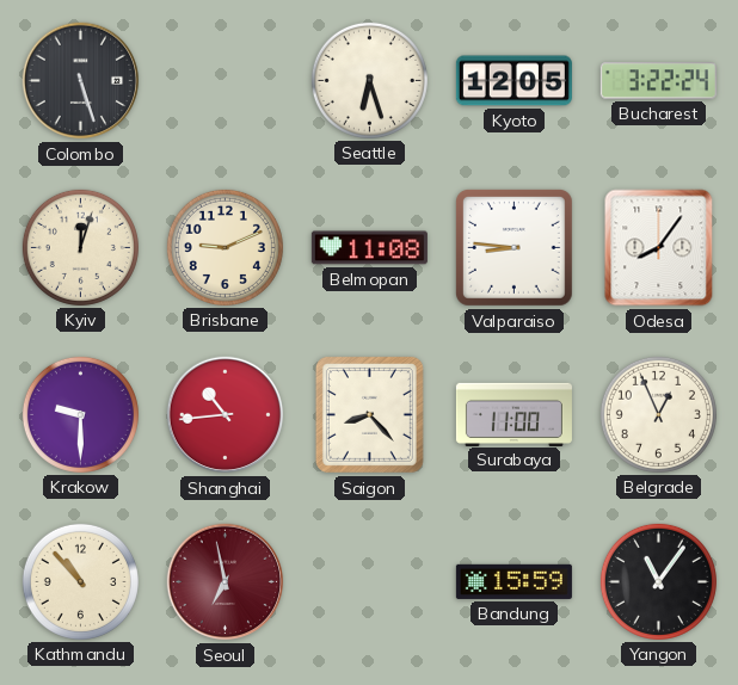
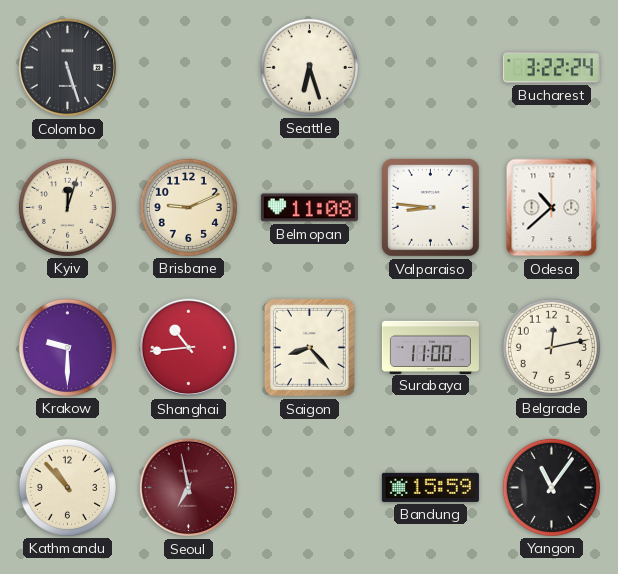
Kyoto: 12:05 -> none (513, 81)
Odesa: 8:06 -> 10:38 (552, 208)
Belgrade: 12:56 -> 12:13 (551, 347)
